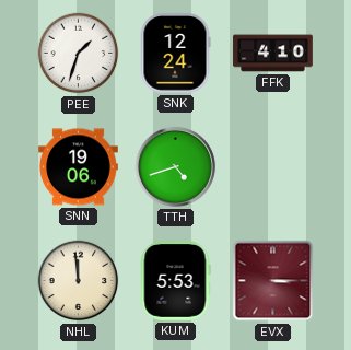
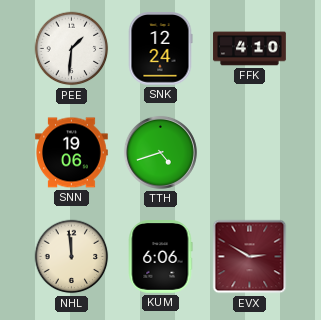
PEE: 1:33 -> 1:31 (72, 49)
KUM: 5:53 -> 6:06 (160, 257)
EVX: 3:15 -> 2:50 (250, 257)
